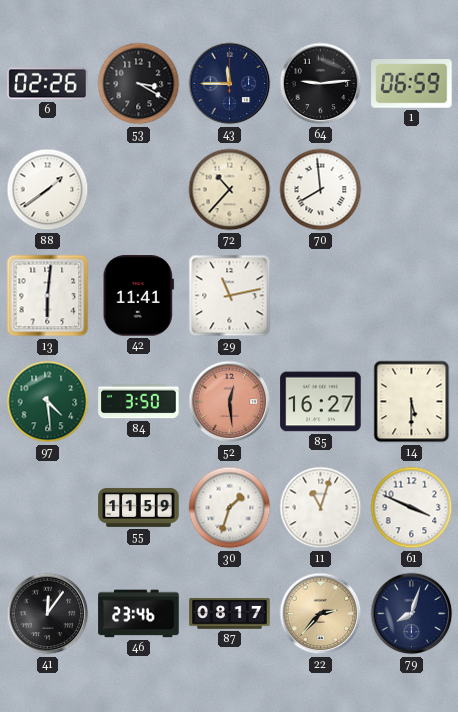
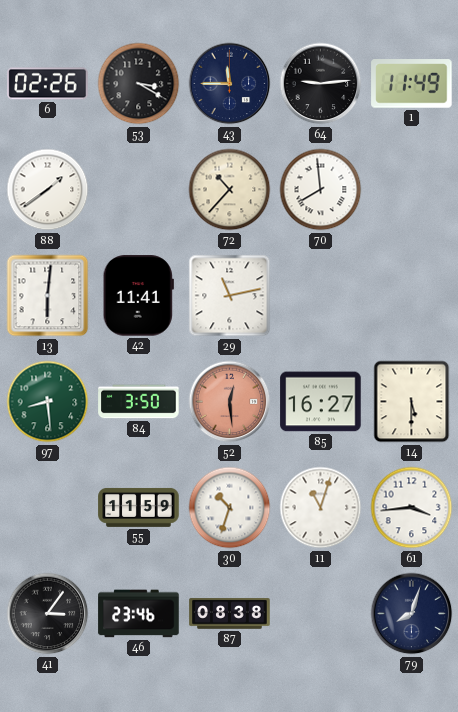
1: 06:59 -> 11:49 (412, 84)
97: 4:29 -> 8:29 (48, 402)
30: 1:33 -> 10:33 (230, 508)
61: 3:49 -> 3:44 (412, 508)
41: 12:06 -> 3:06 (48, 614)
87: 08:17 -> 08:38 (230, 614)
22: 2:37 -> none (321, 614)
